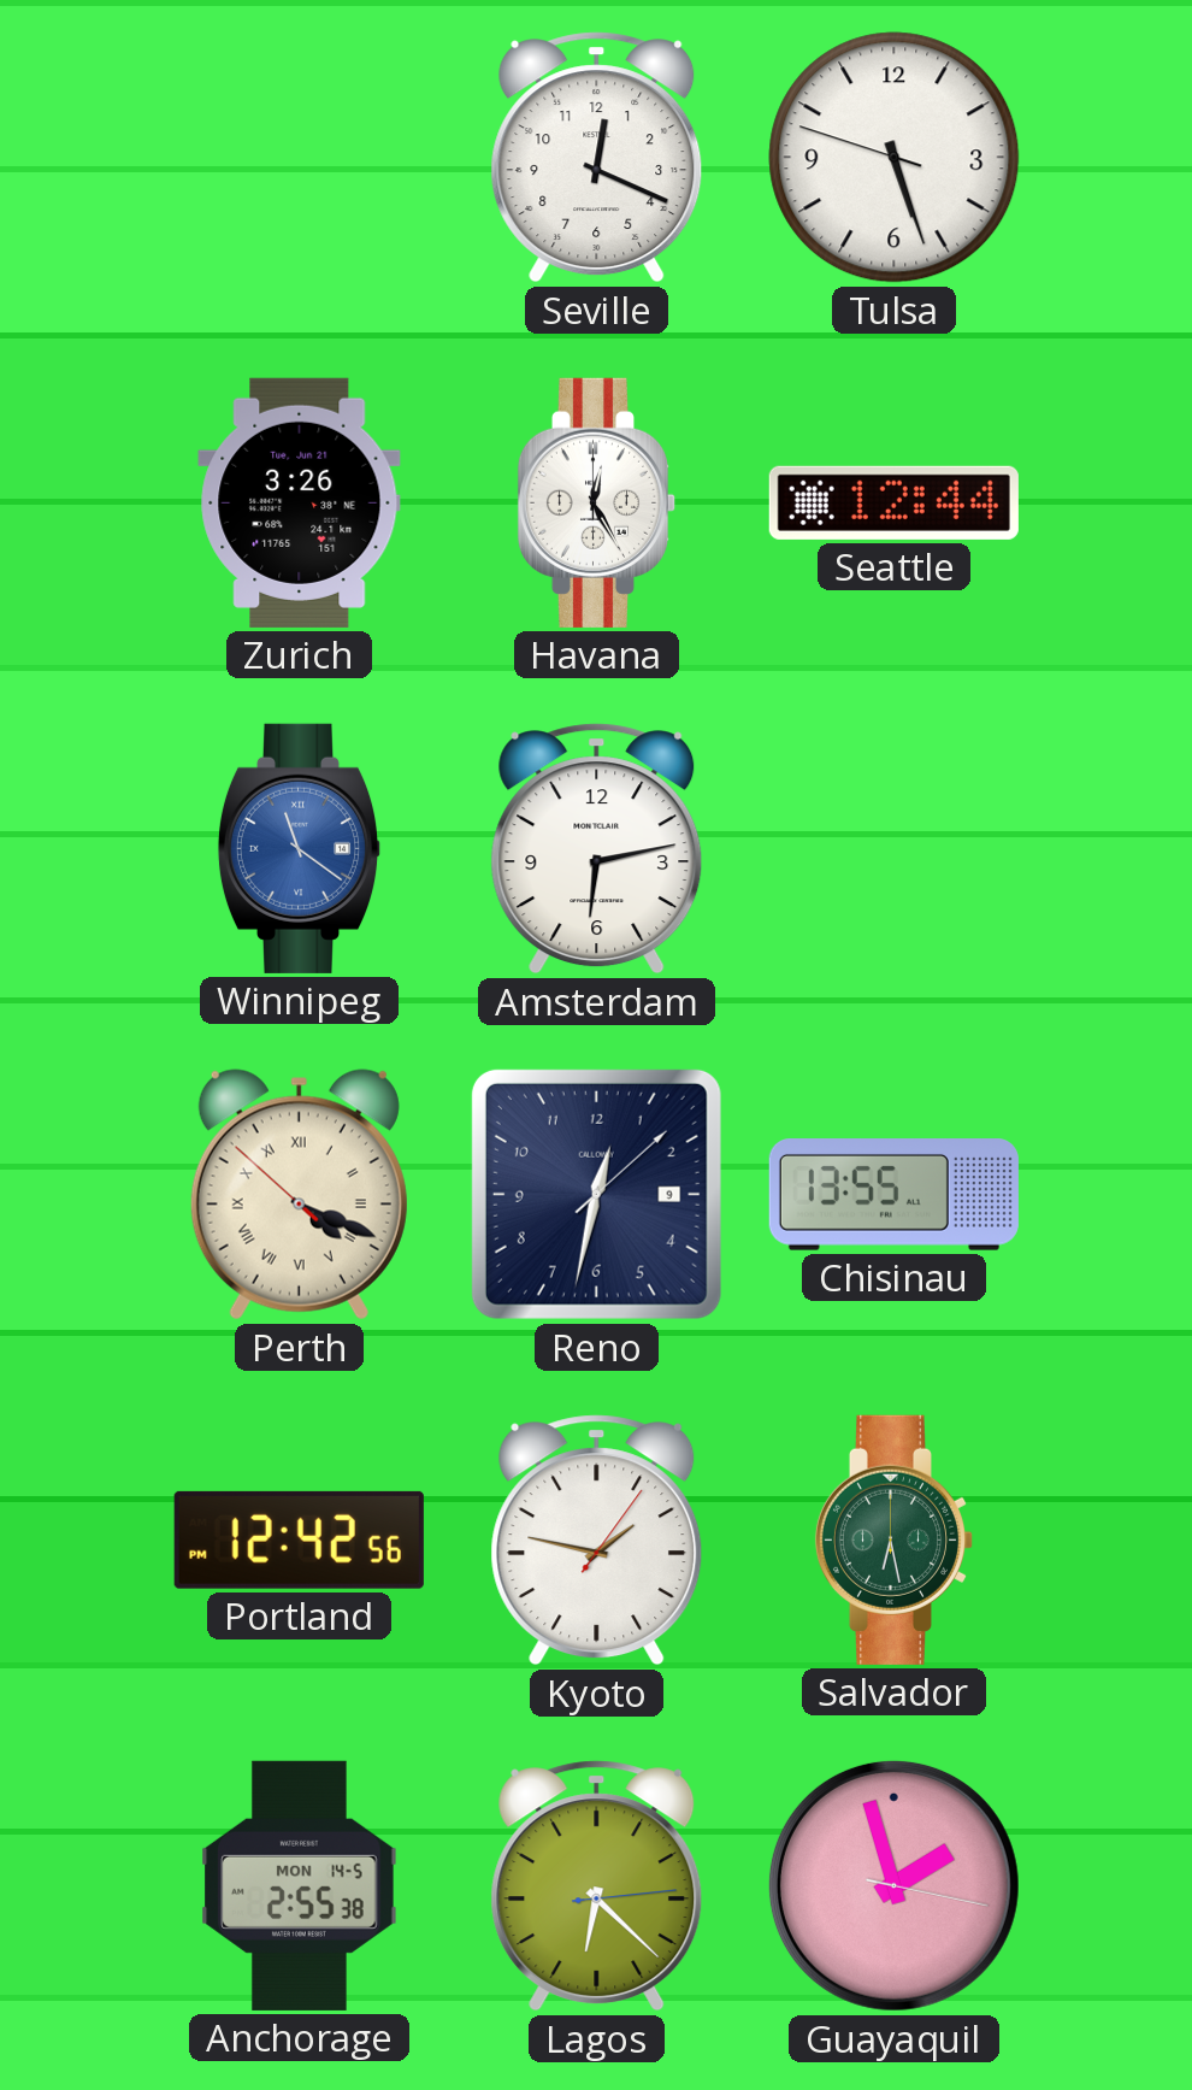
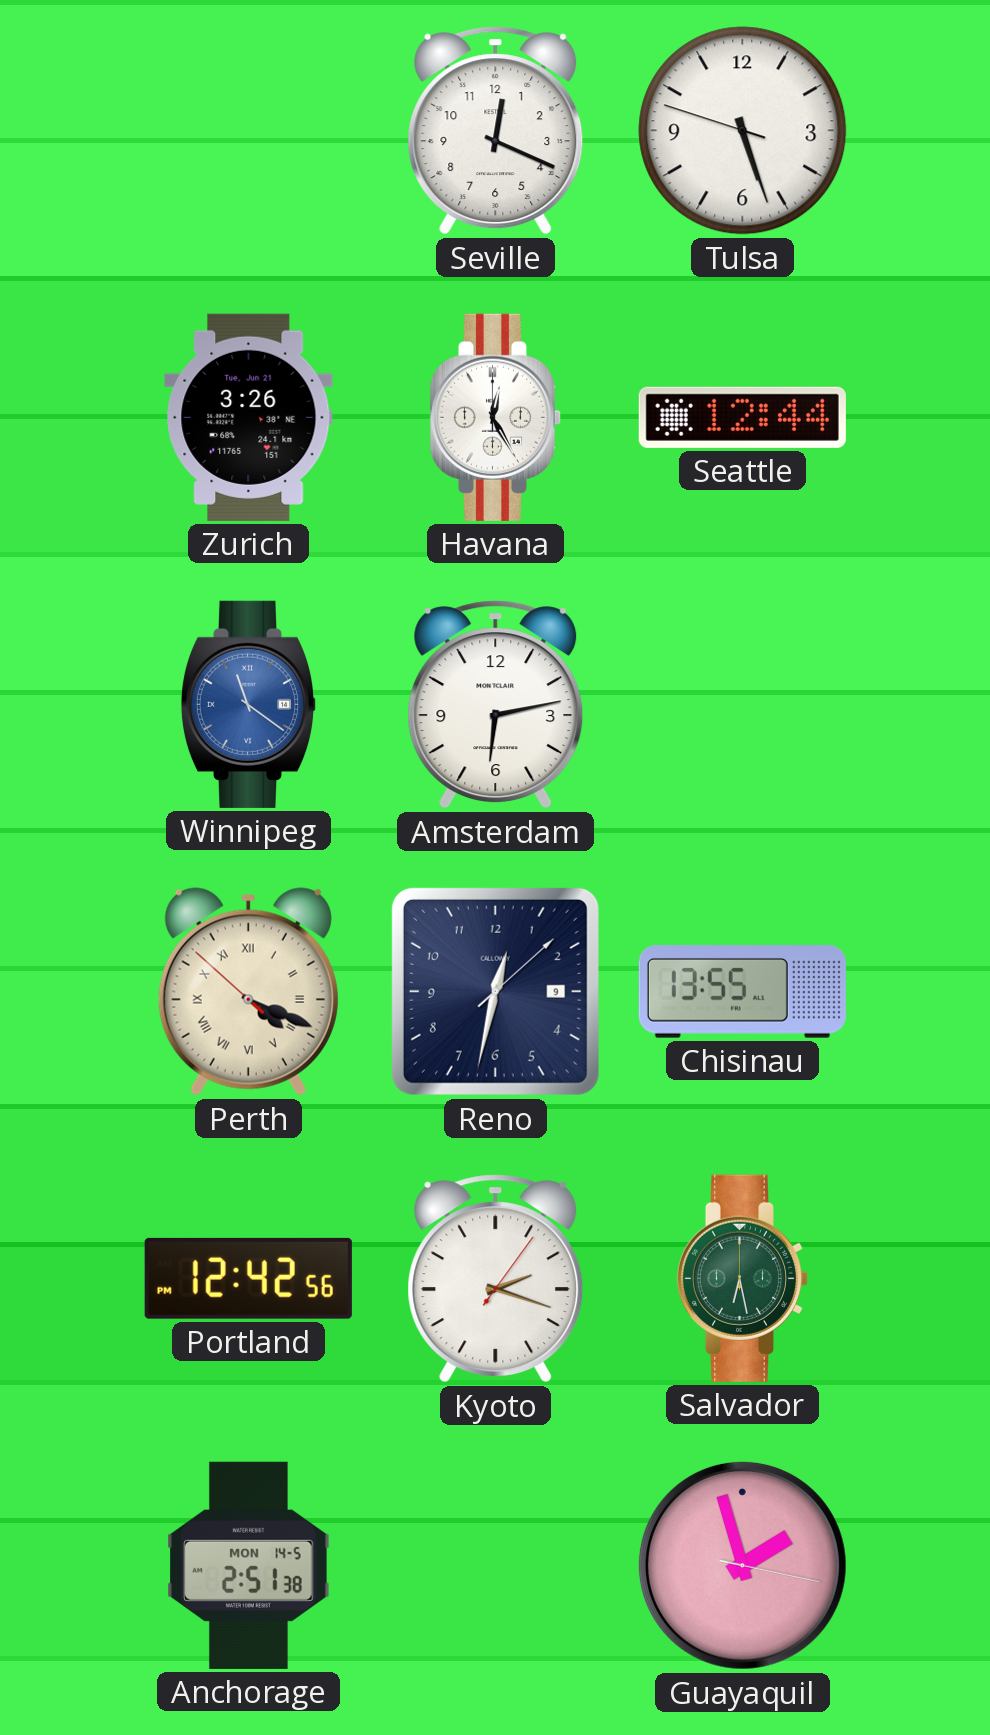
Kyoto: 1:47 -> 2:18 (496, 1279)
Anchorage: 2:55 -> 2:51 (249, 1565)
Lagos: 6:22 -> none (597, 1886)
